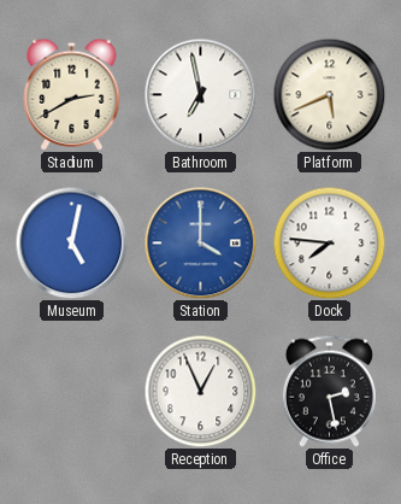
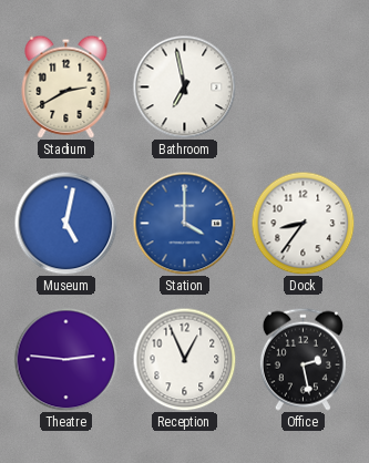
Platform: 5:41 -> none (329, 94)
Dock: 7:46 -> 8:36 (303, 223)
Theatre: none -> 2:46 (65, 359)
